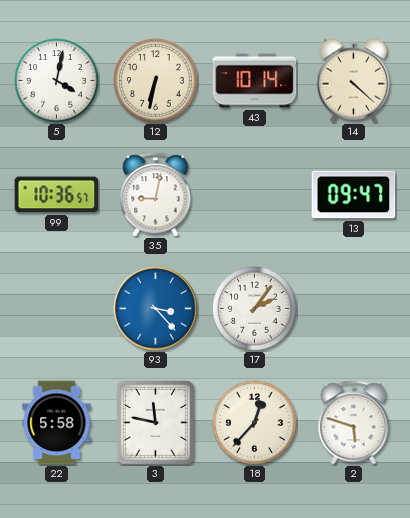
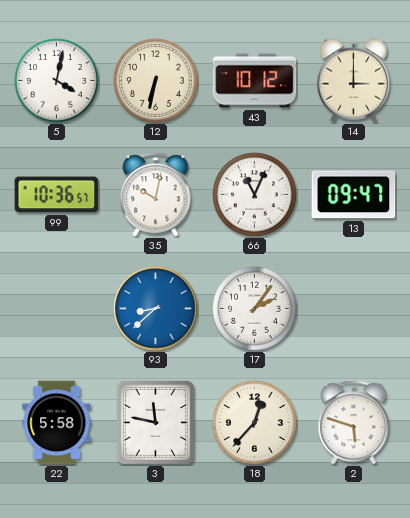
43: 10:14 -> 10:12 (255, 81)
14: 4:22 -> 3:00 (353, 81)
35: 9:02 -> 10:02 (156, 195)
66: none -> 11:04 (255, 195)
93: 3:23 -> 8:38 (156, 309)
